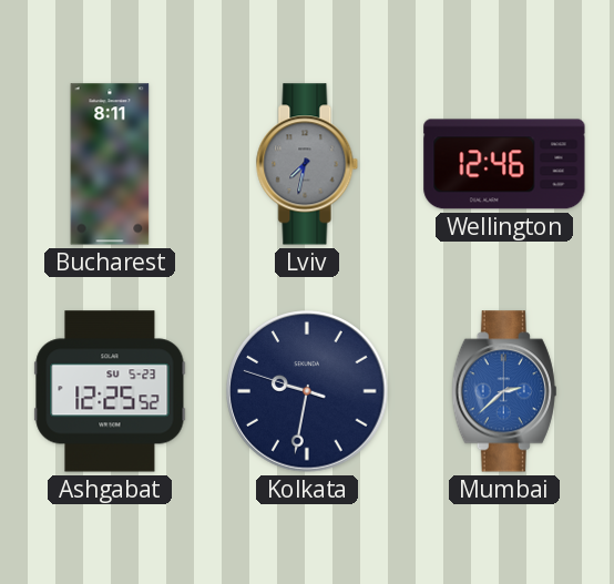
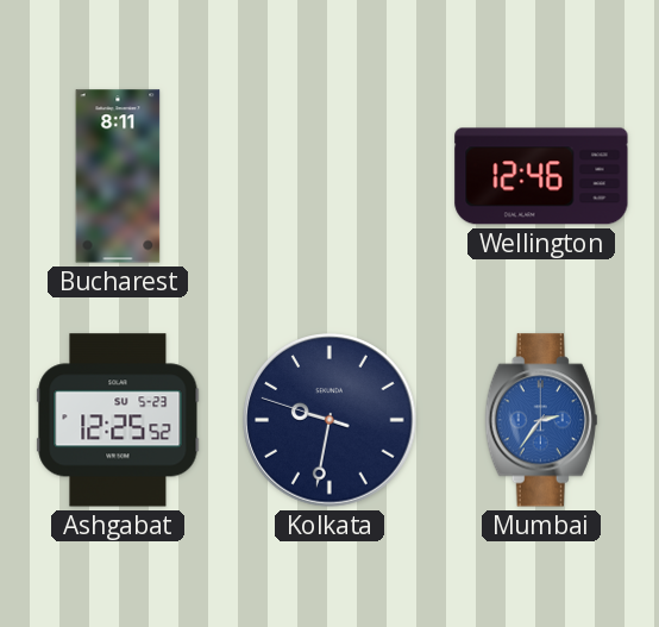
Lviv: 7:32 -> none (307, 164)
Mumbai: 2:38 -> 2:36 (541, 420)
